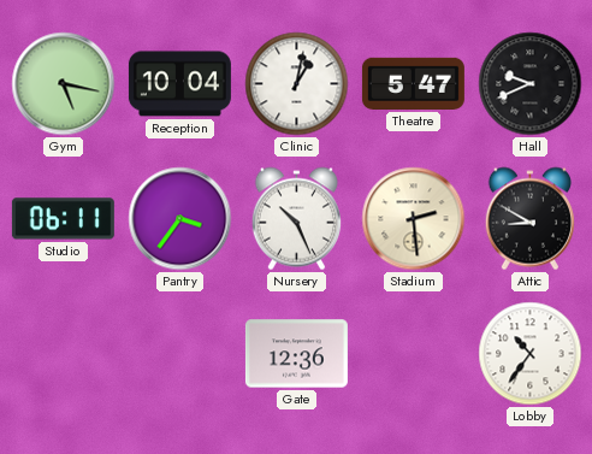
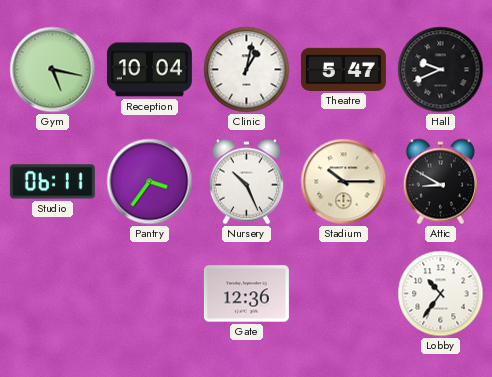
Stadium: 2:29 -> 10:15 (344, 182)
